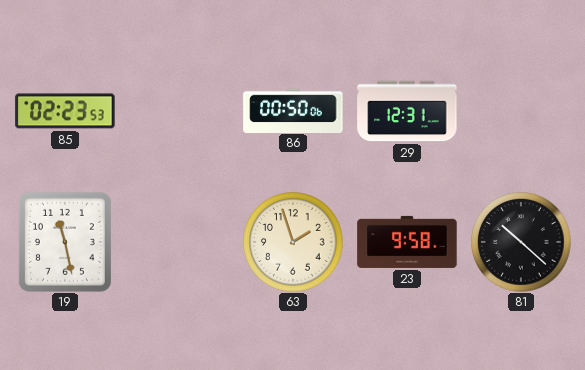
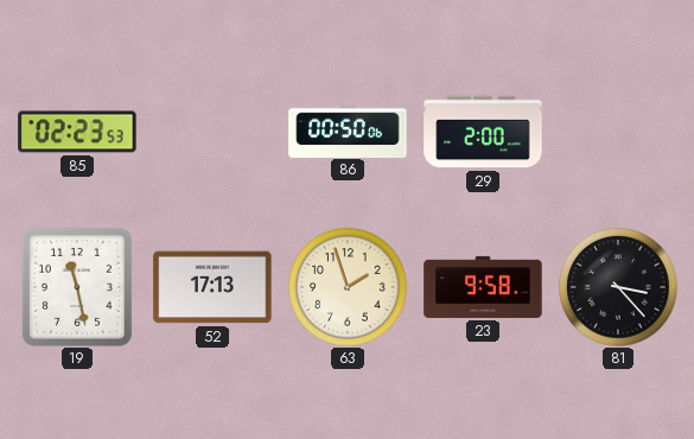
29: 12:31 -> 2:00 (483, 132)
52: none -> 17:13 (212, 287)
81: 10:22 -> 3:23 (618, 287)
